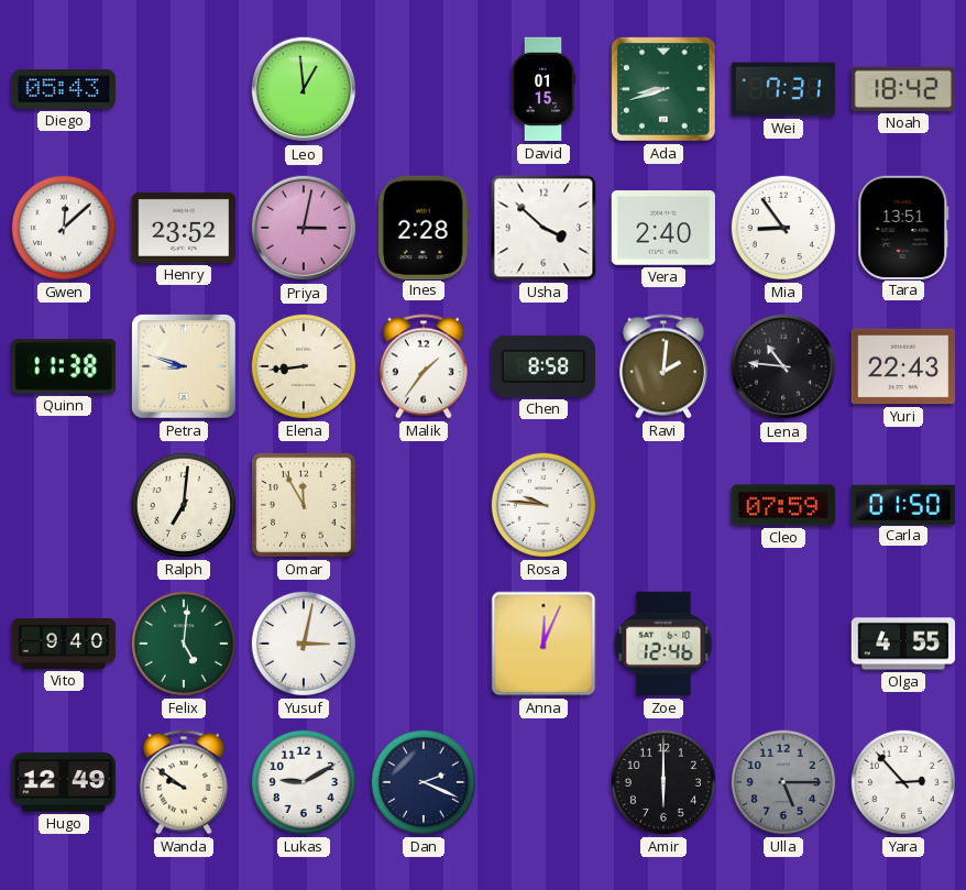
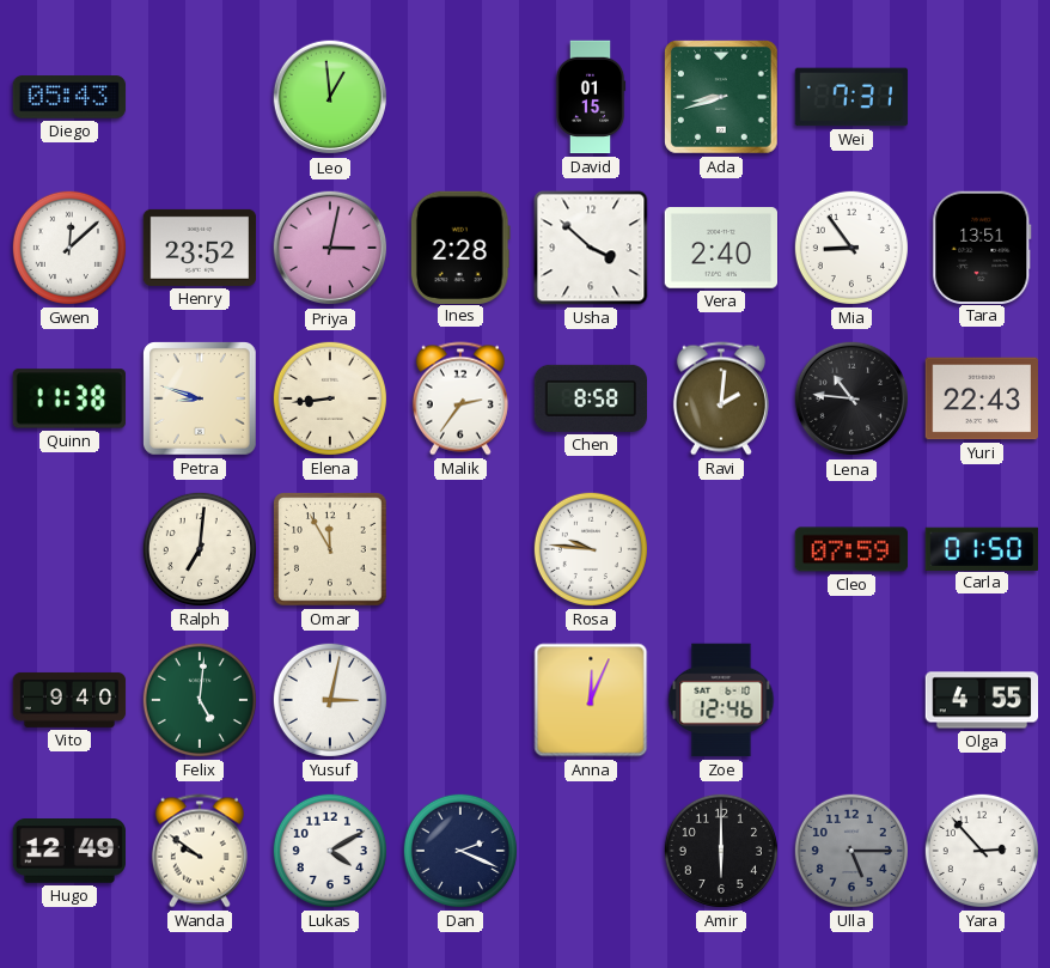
Noah: 18:42 -> none (903, 89)
Malik: 1:36 -> 2:36 (460, 398)
Lukas: 9:10 -> 4:10 (330, 851)
